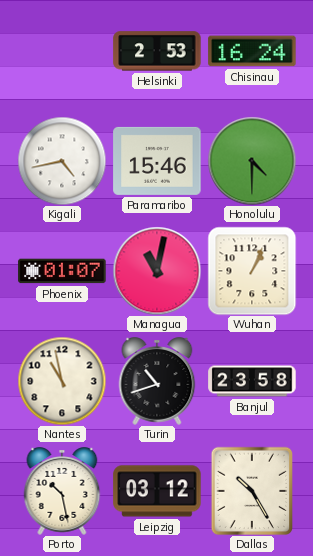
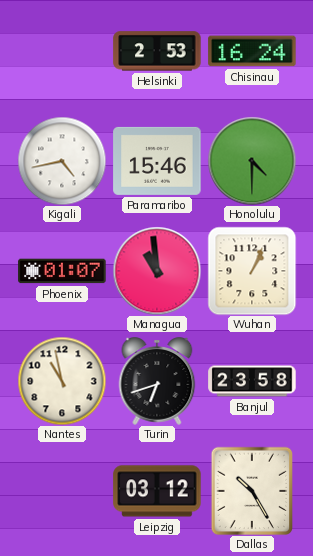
Managua: 11:02 -> 10:59 (157, 271)
Turin: 10:42 -> 6:42 (157, 381)
Porto: 10:28 -> none (62, 491)
